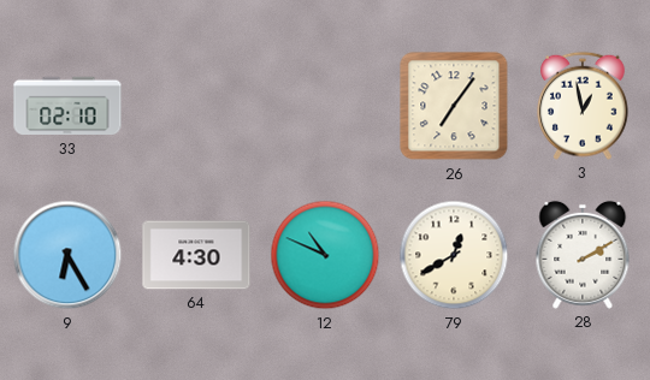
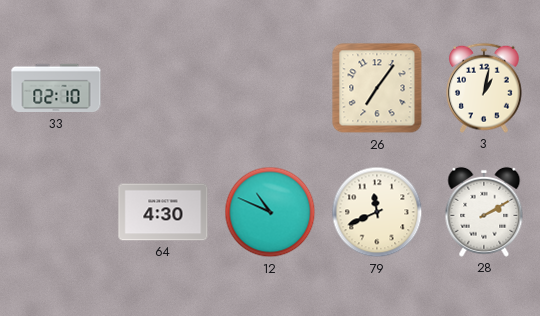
3: 12:58 -> 1:02 (485, 88)
9: 6:25 -> none (67, 255)
79: 12:40 -> 11:41 (377, 212)
